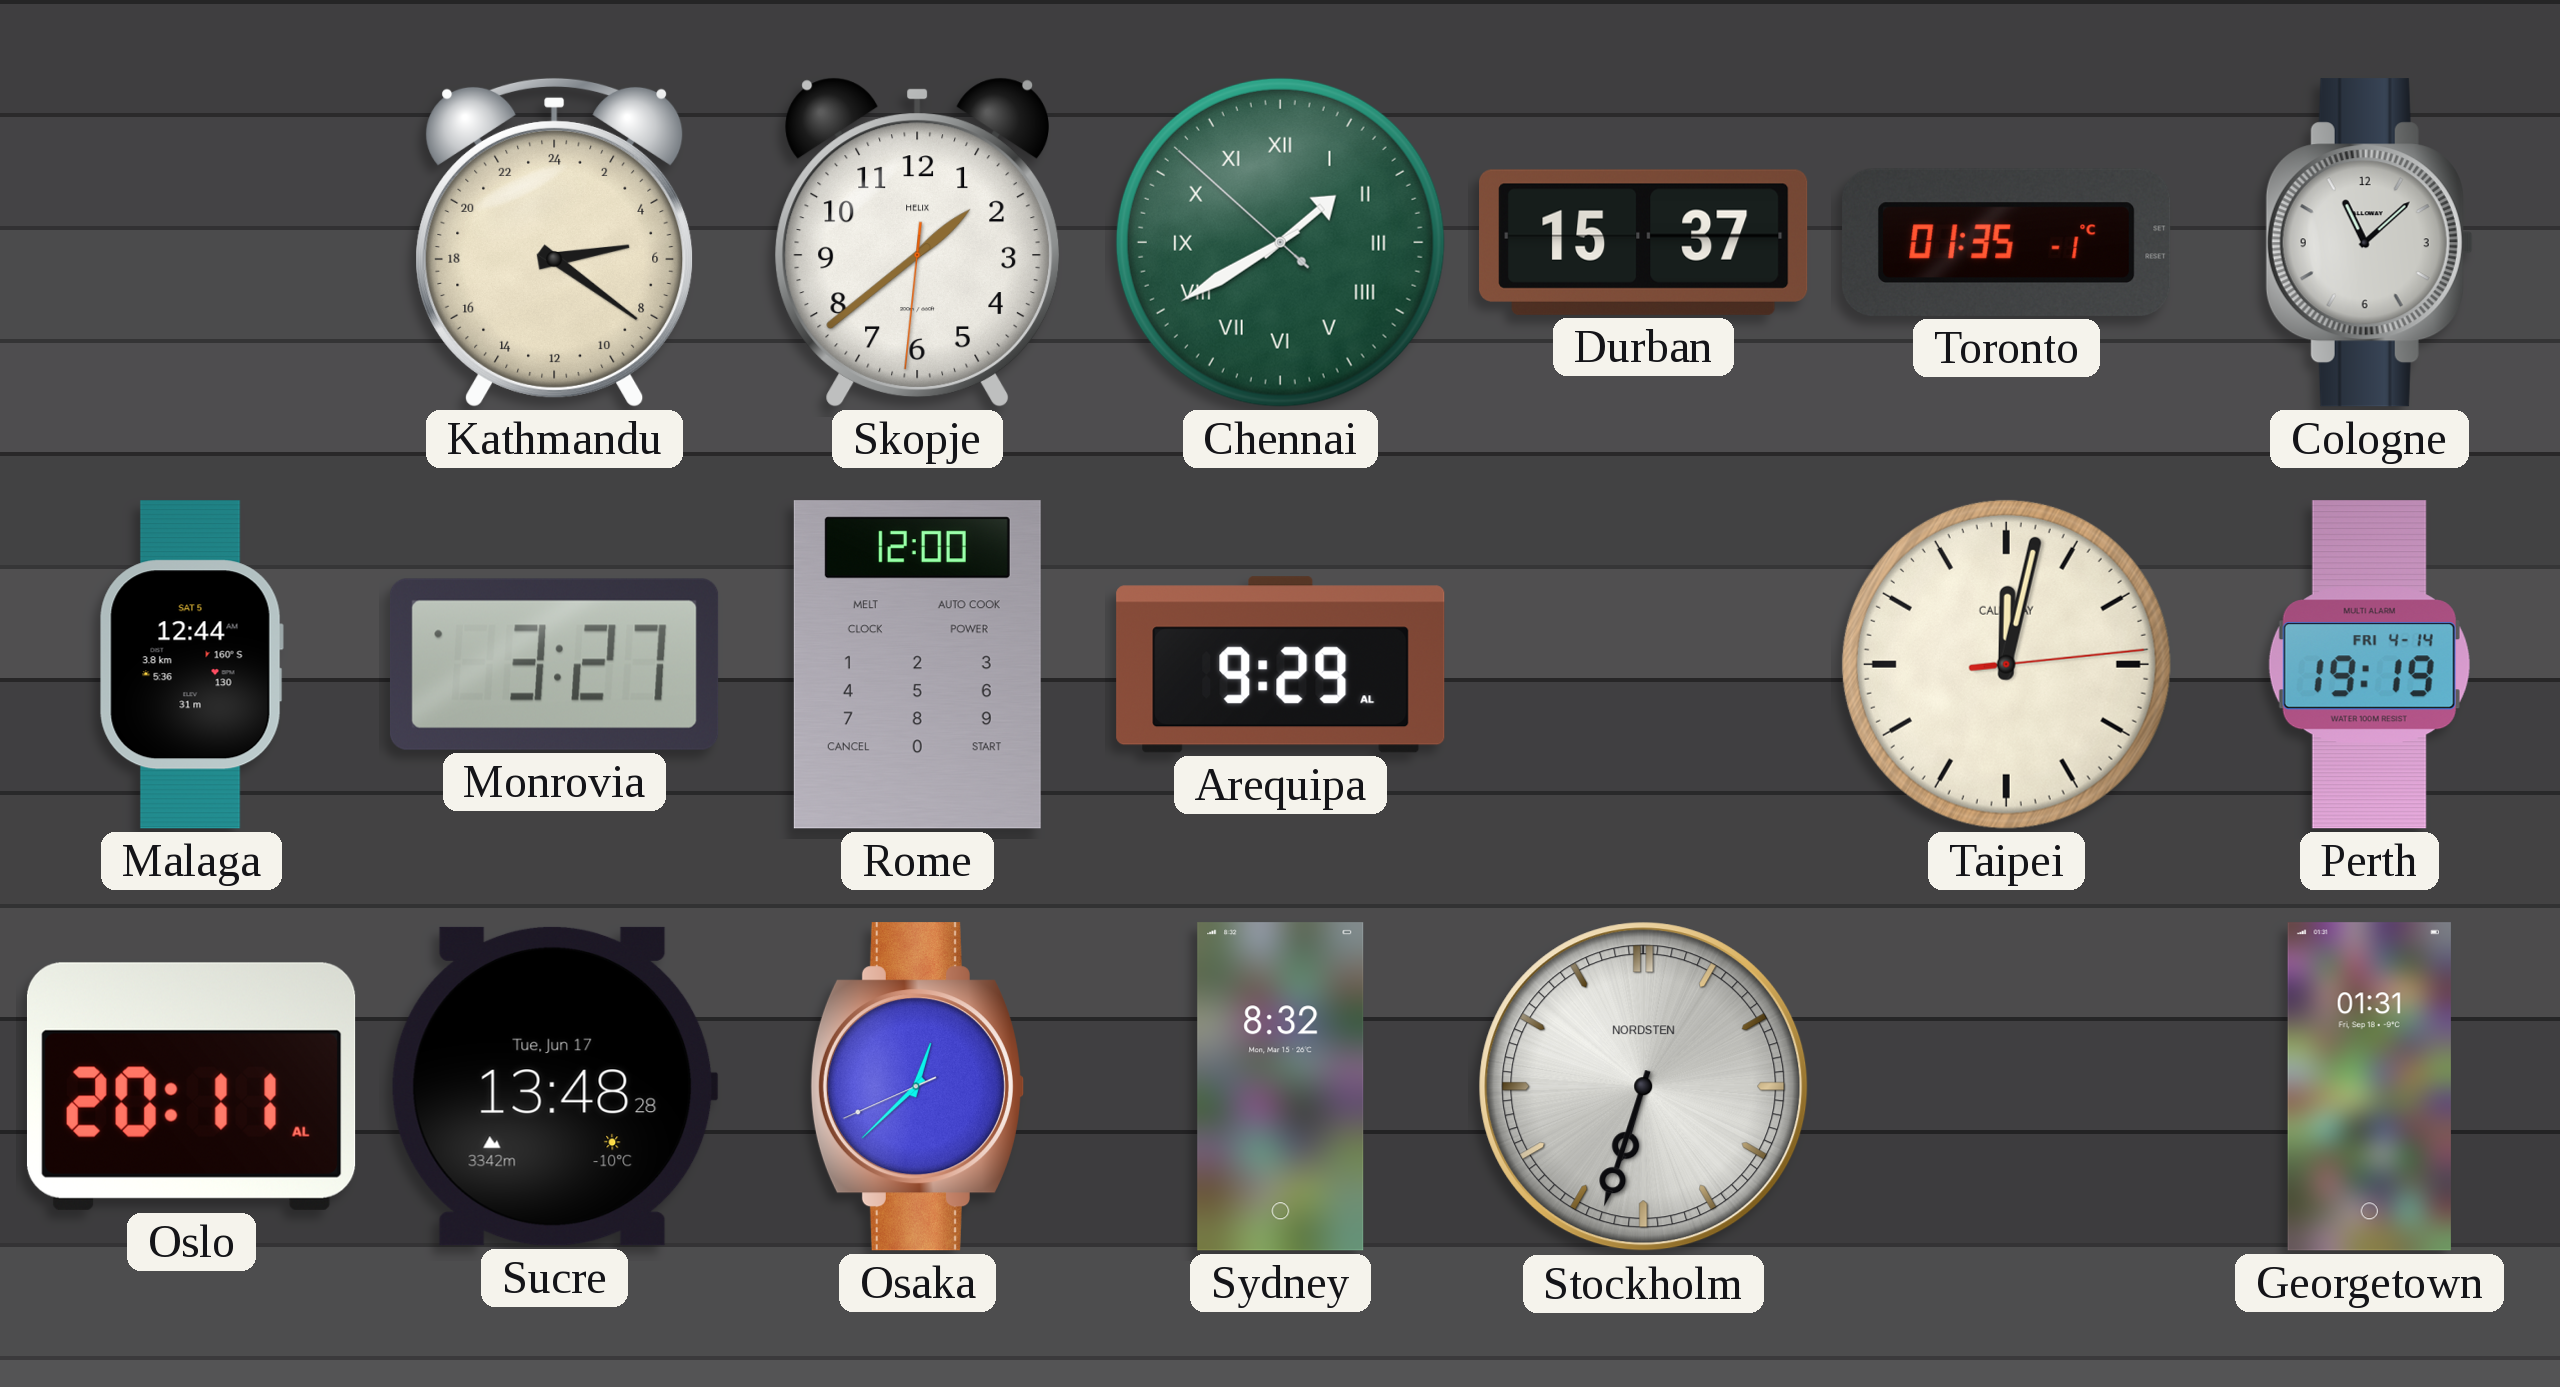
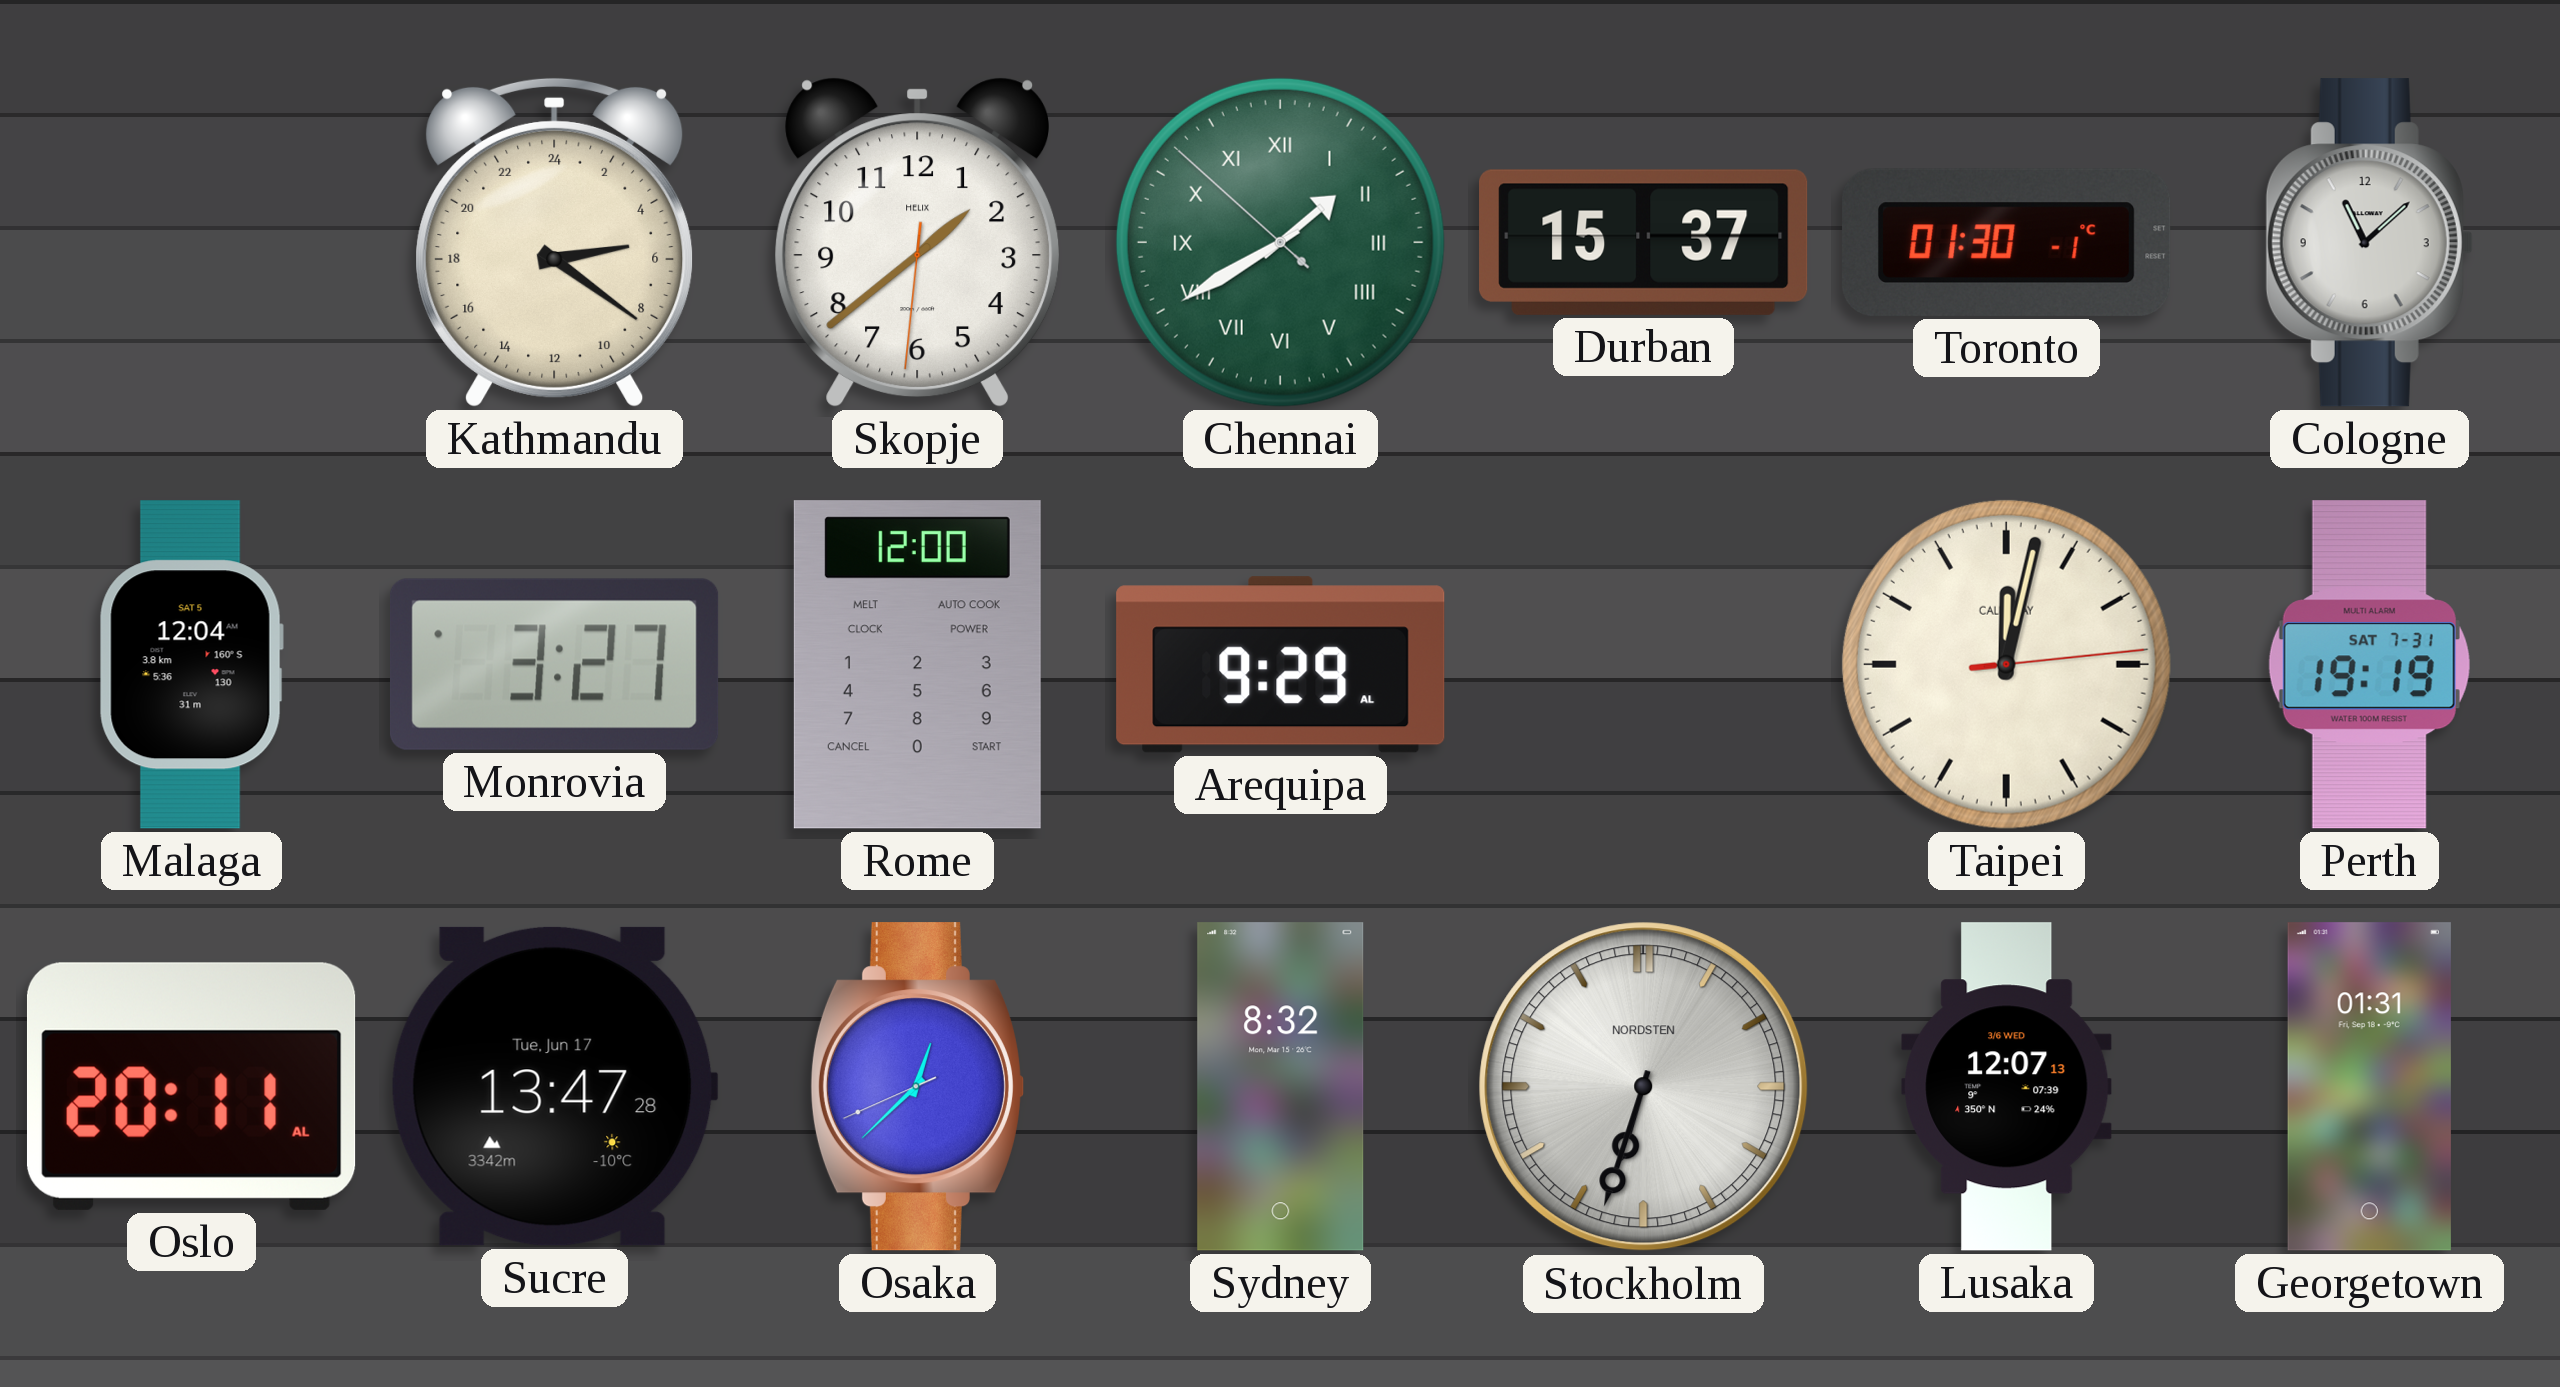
Toronto: 01:35 -> 01:30 (2007, 242)
Malaga: 12:44 -> 12:04 (191, 665)
Perth date: FRI 4-14 -> SAT 7-31 (2369, 665)
Sucre: 13:48 -> 13:47 (554, 1086)
Lusaka: none -> 12:07 (2007, 1087)
